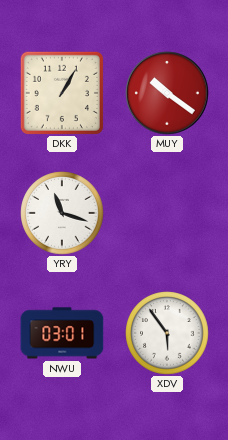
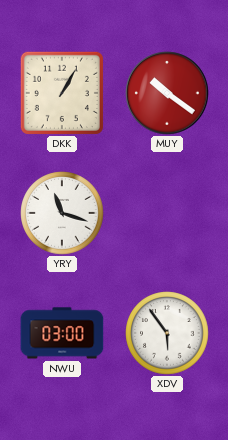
NWU: 03:01 -> 03:00 (62, 333)
